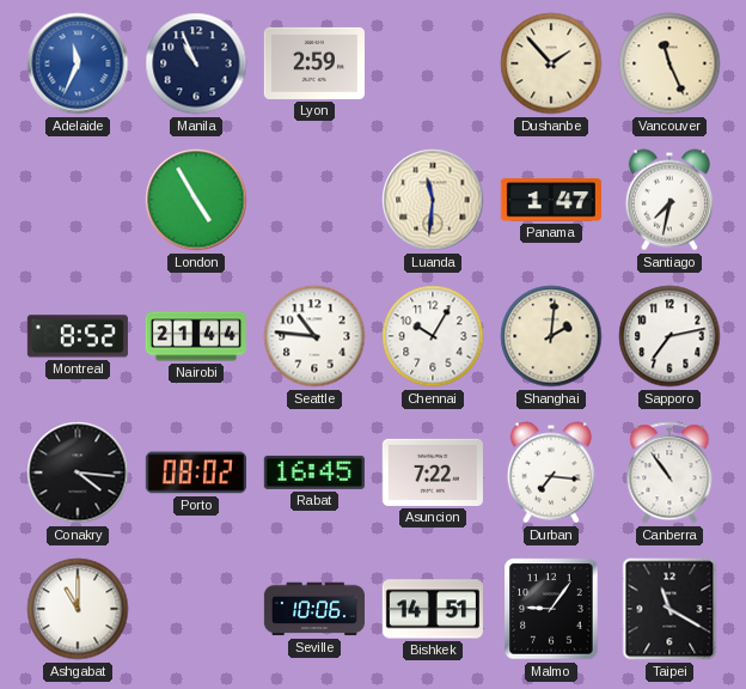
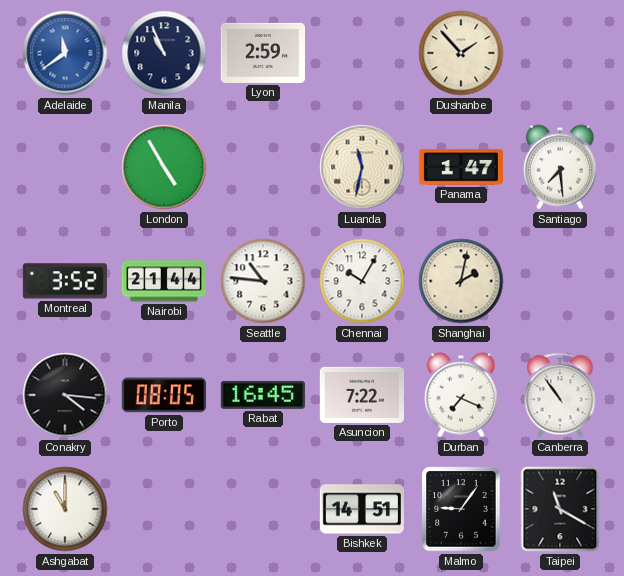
Adelaide: 11:34 -> 11:39 (65, 53)
Vancouver: 11:26 -> none (669, 63)
Luanda: 11:31 -> 11:32 (362, 167)
Santiago: 7:32 -> 7:29 (560, 167)
Montreal: 8:52 -> 3:52 (65, 281)
Shanghai: 2:01 -> 2:02 (461, 281)
Sapporo: 7:13 -> none (669, 336)
Porto: 08:02 -> 08:05 (164, 395)
Durban: 7:16 -> 7:19 (461, 395)
Seville: 10:06 -> none (313, 609)
